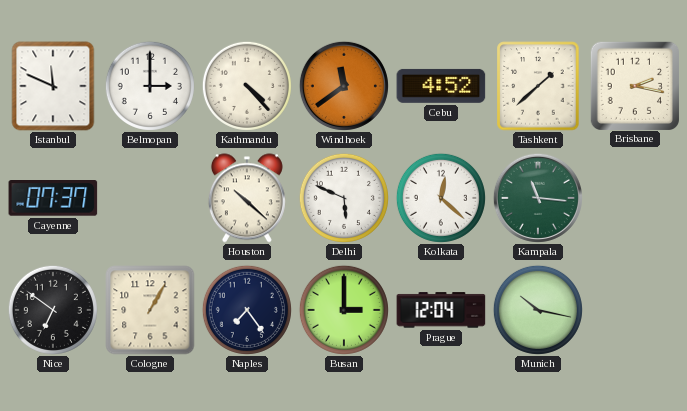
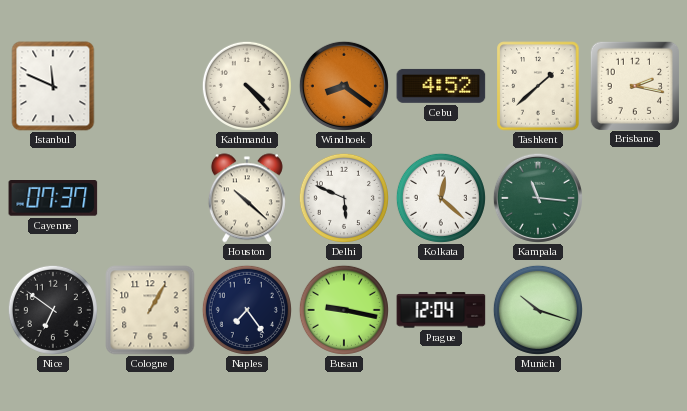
Belmopan: 3:00 -> none (150, 86)
Windhoek: 11:39 -> 8:21 (344, 86)
Busan: 3:00 -> 9:17 (344, 310)
Munich: 10:17 -> 10:18 (538, 310)
